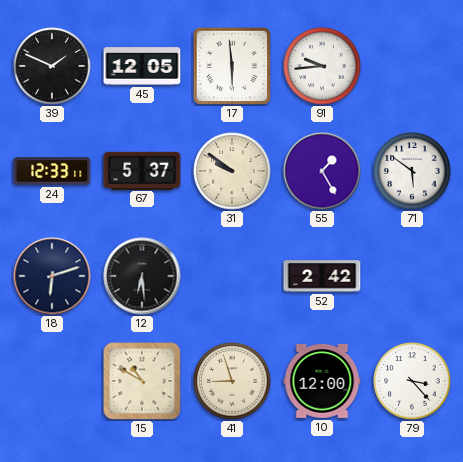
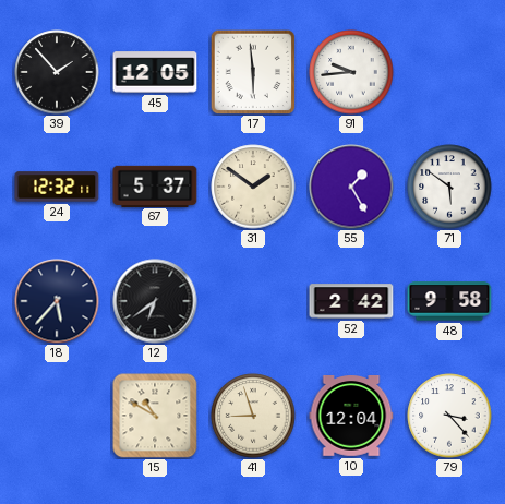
39: 1:49 -> 1:53 (57, 72)
24: 12:33 -> 12:32 (57, 187)
31: 9:51 -> 1:51 (253, 187)
18: 6:12 -> 5:37 (57, 301)
12: 6:29 -> 6:39 (155, 301)
48: none -> 9:58 (449, 301)
10: 12:00 -> 12:04 (351, 416)
